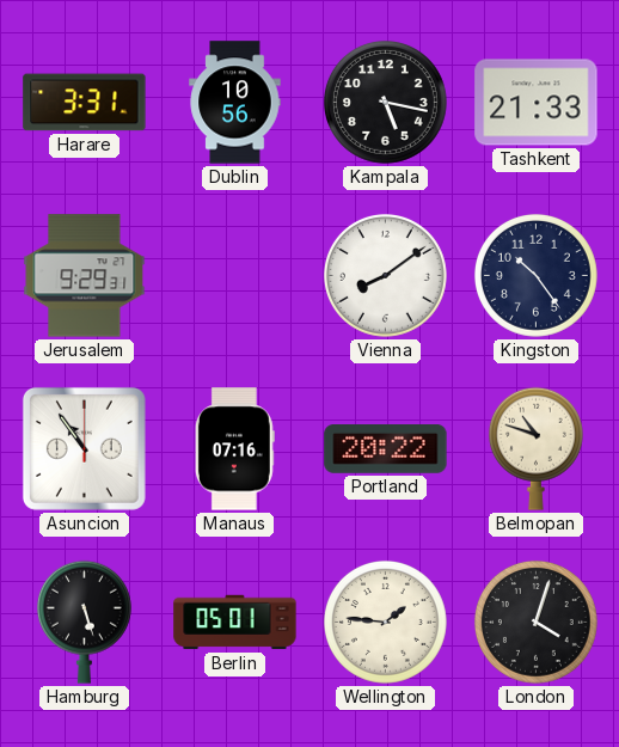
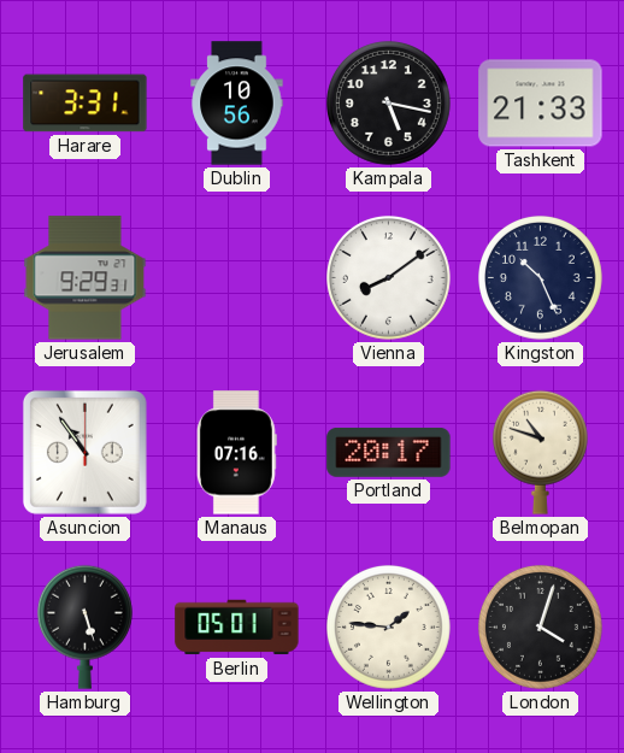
Kingston: 10:24 -> 10:26 (540, 277)
Portland: 20:22 -> 20:17 (389, 453)
